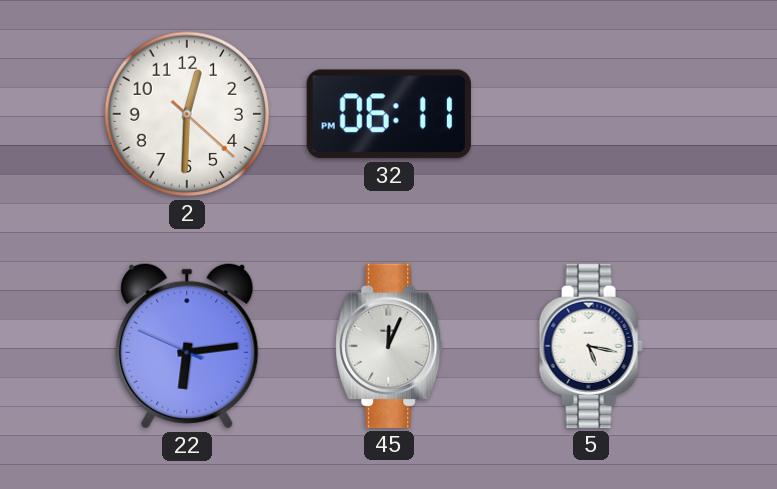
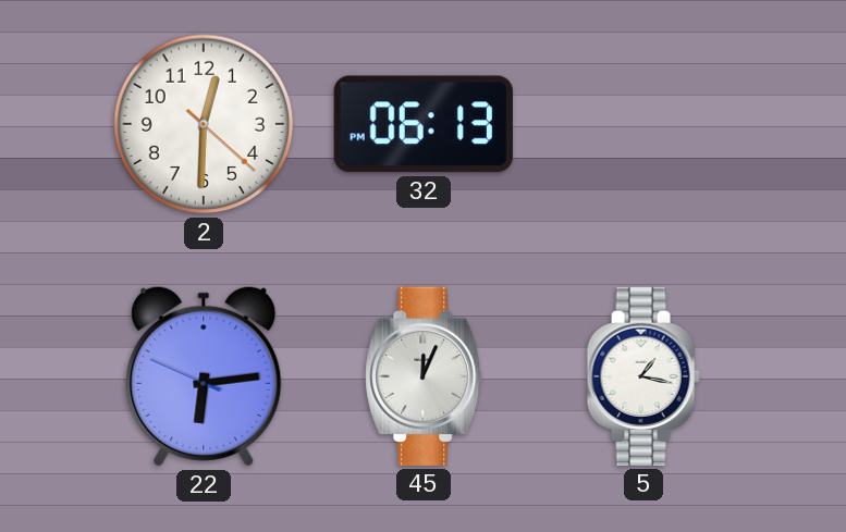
32: 06:11 -> 06:13 (424, 124)
5: 5:17 -> 1:17 (643, 376)
